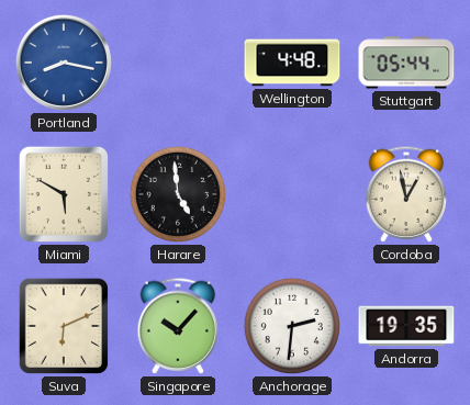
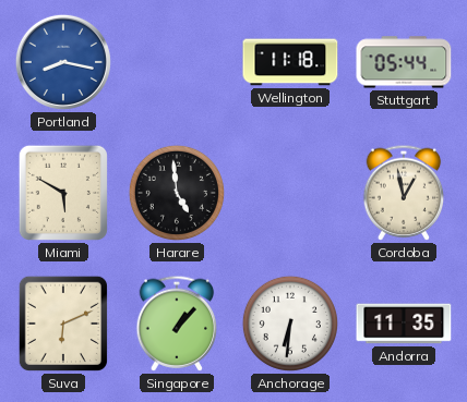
Wellington: 4:48 -> 11:18 (290, 62)
Singapore: 10:07 -> 1:07 (177, 324)
Anchorage: 2:31 -> 6:31 (290, 324)
Andorra: 19:35 -> 11:35 (404, 324)
